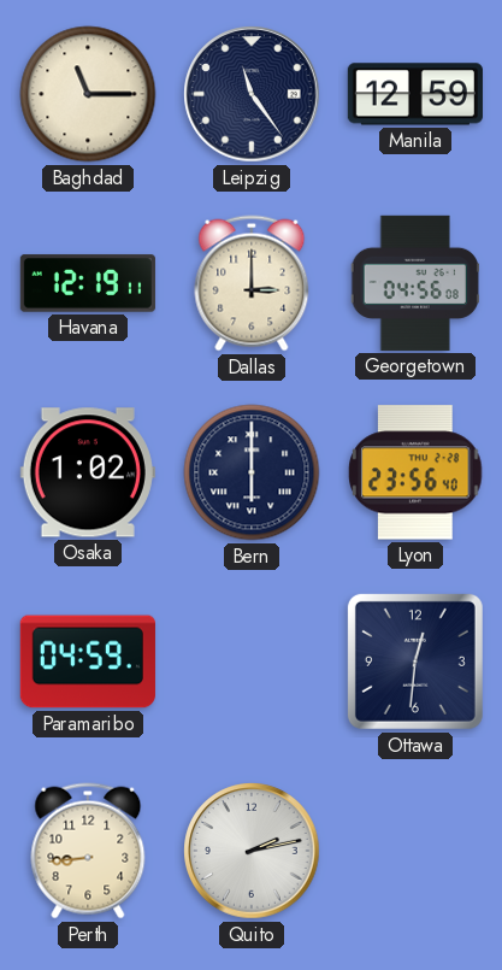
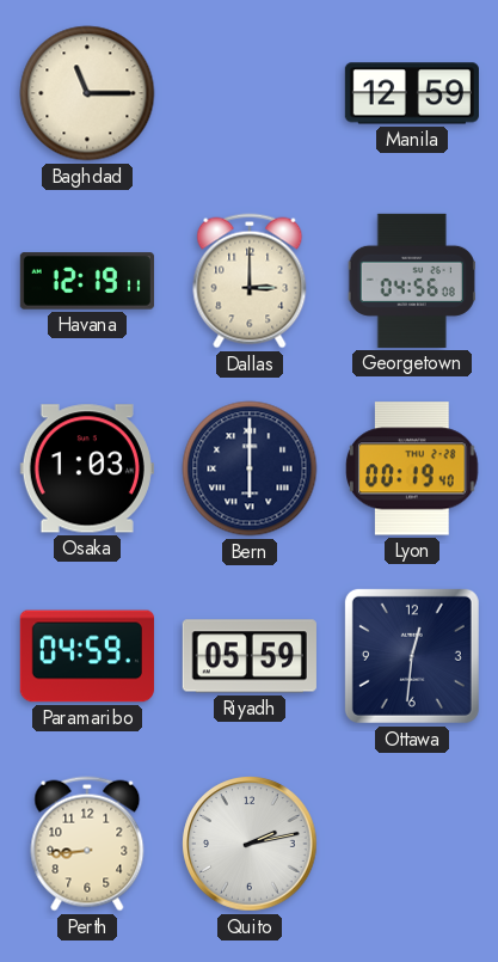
Leipzig: 11:24 -> none (252, 94)
Osaka: 1:02 -> 1:03 (87, 468)
Lyon: 23:56 -> 00:19 (412, 468)
Riyadh: none -> 05:59 (250, 656)
